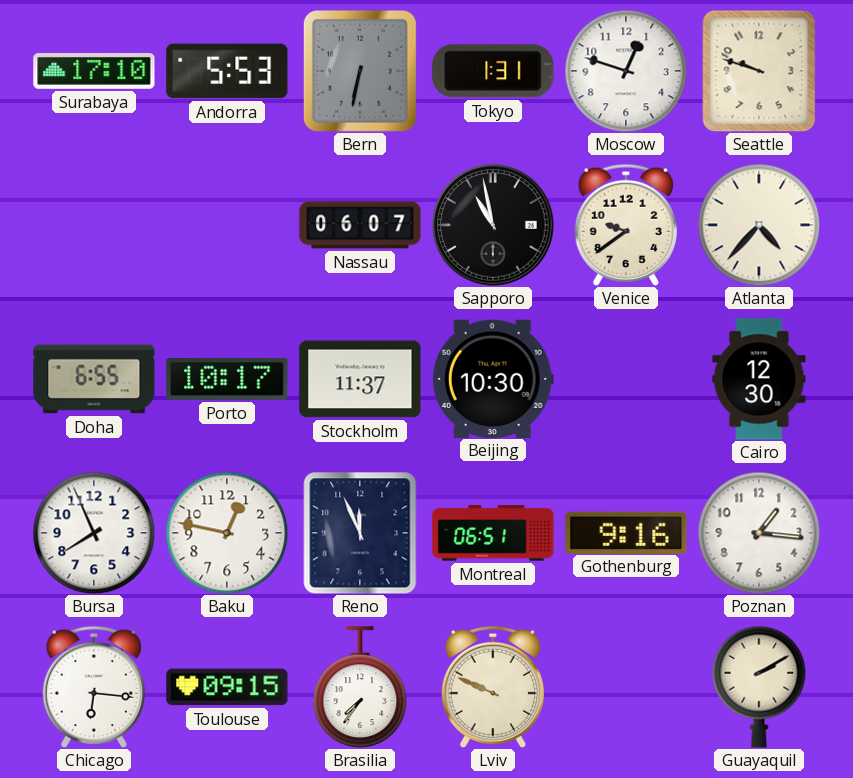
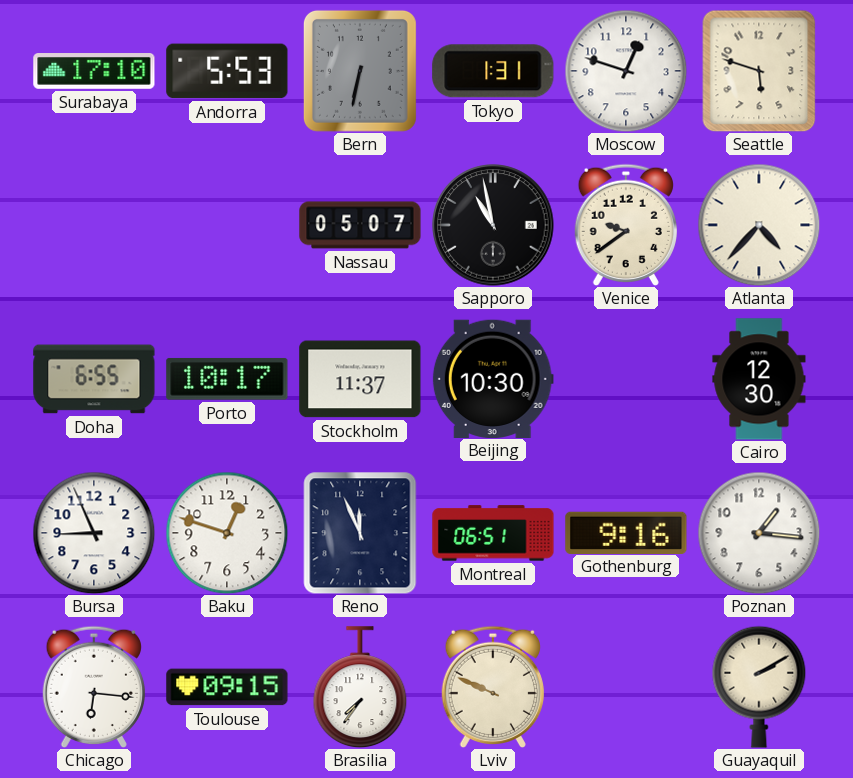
Seattle: 9:48 -> 5:48 (759, 71)
Nassau: 06:07 -> 05:07 (360, 225)
Bursa: 7:56 -> 8:56 (94, 533)
Baku: 12:47 -> 12:48 (227, 533)
